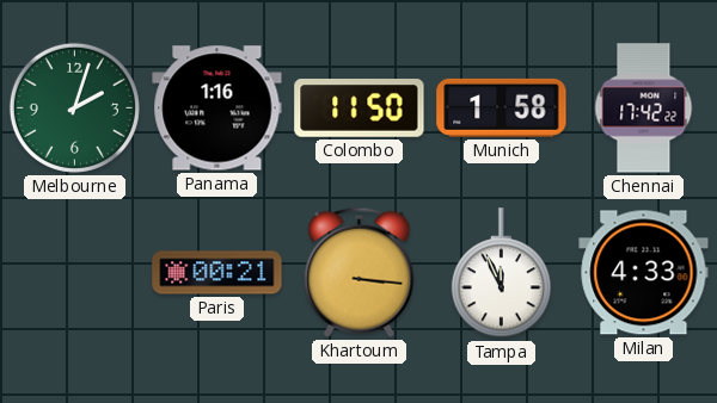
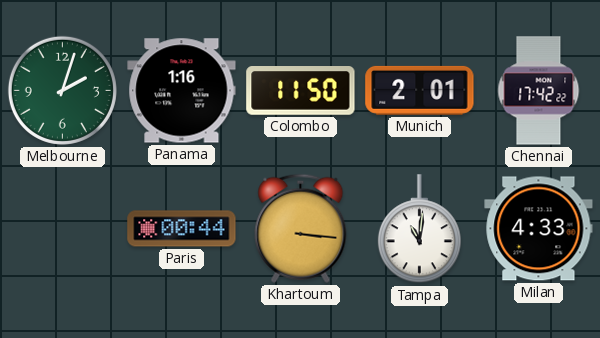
Munich: 1:58 -> 2:01 (420, 90)
Paris: 00:21 -> 00:44 (182, 229)
Tampa: 11:56 -> 11:01 (419, 229)
